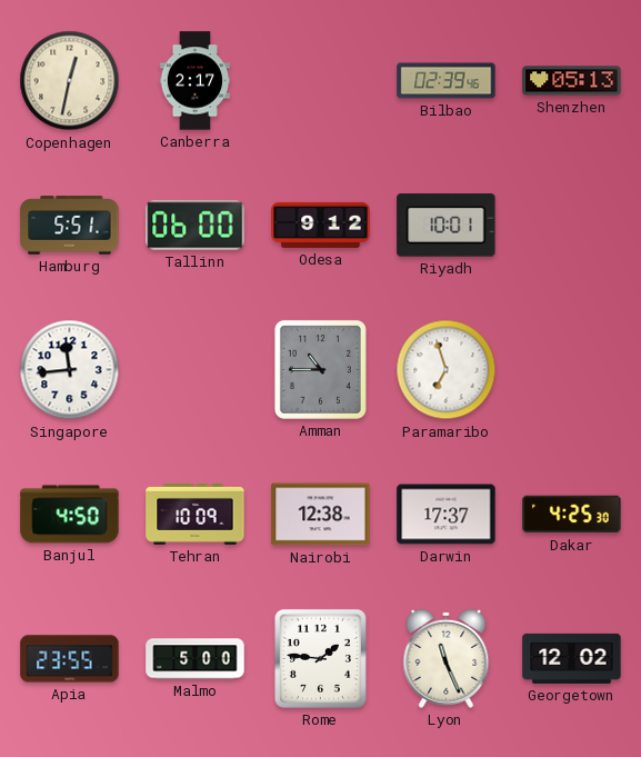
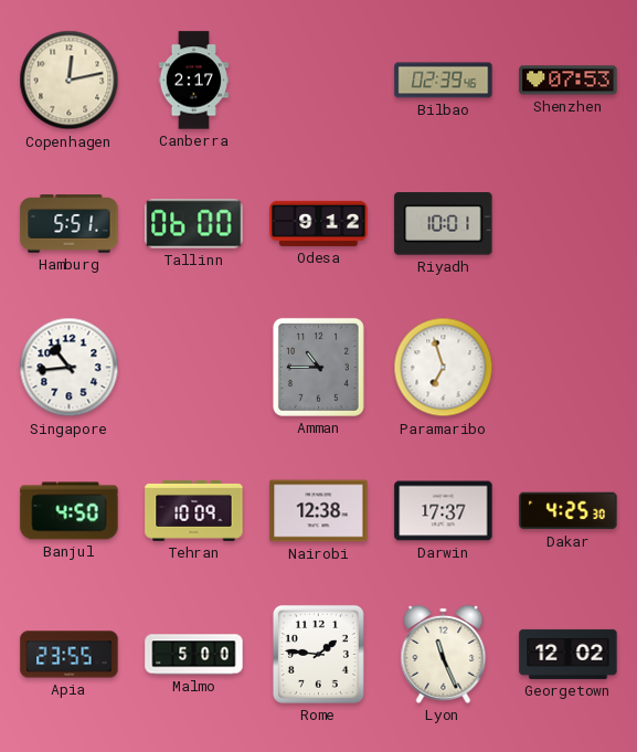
Copenhagen: 12:32 -> 12:13 (70, 81)
Shenzhen: 05:13 -> 07:53 (569, 81)
Singapore: 11:44 -> 10:44 (70, 368)
